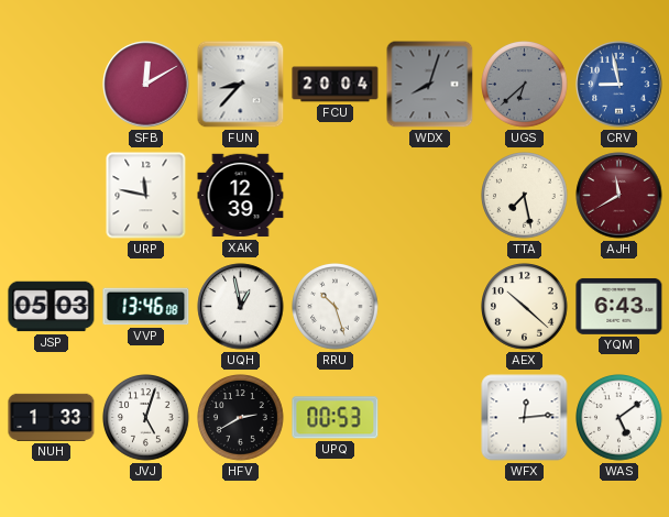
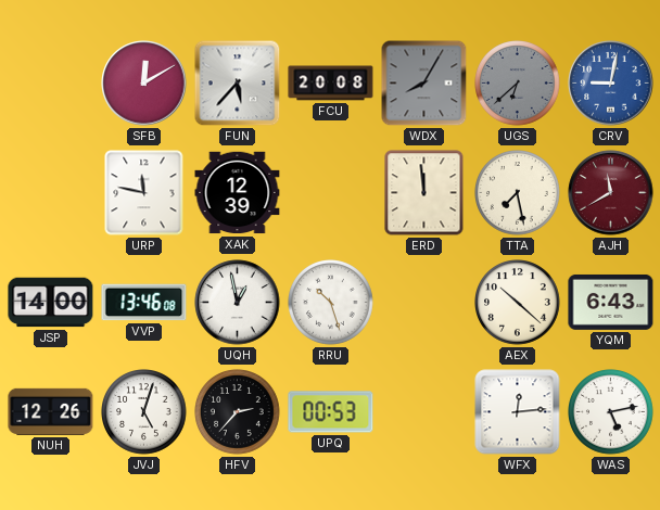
FUN: 8:37 -> 5:37 (238, 84)
FCU: 20:04 -> 20:08 (331, 84)
WDX: 8:03 -> 8:05 (424, 84)
CRV: 8:58 -> 9:02 (611, 84)
ERD: none -> 11:59 (424, 193)
JSP: 05:03 -> 14:00 (51, 303)
NUH: 1:33 -> 12:26 (51, 411)
HFV: 2:40 -> 2:37 (238, 412)
WAS: 5:09 -> 5:13 (611, 412)
